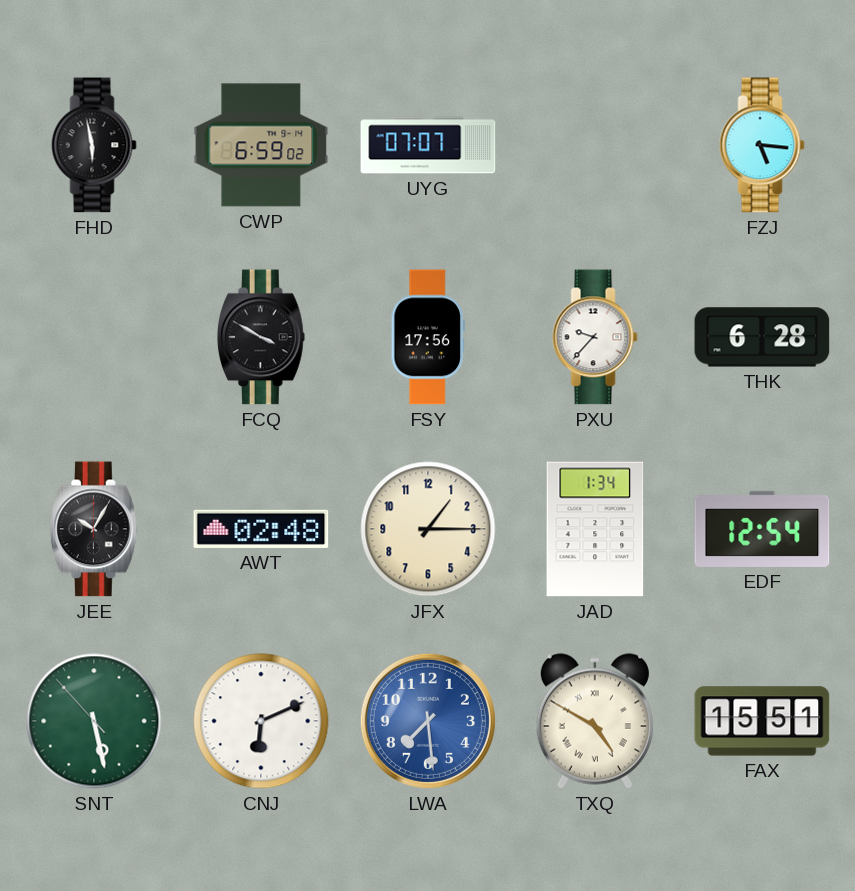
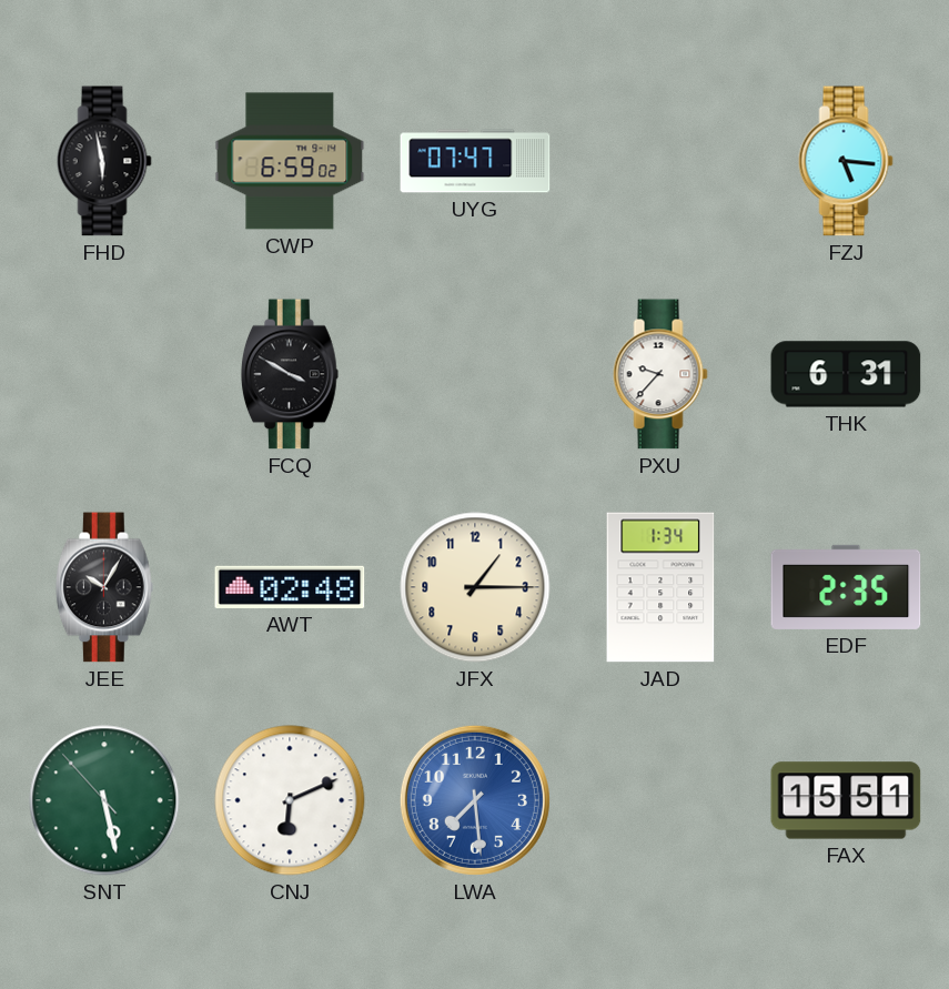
UYG: 07:07 -> 07:47 (475, 161)
FSY: 17:56 -> none (427, 337)
THK: 6:28 -> 6:31 (846, 374)
EDF: 12:54 -> 2:35 (846, 587)
TXQ: 4:50 -> none (595, 721)
